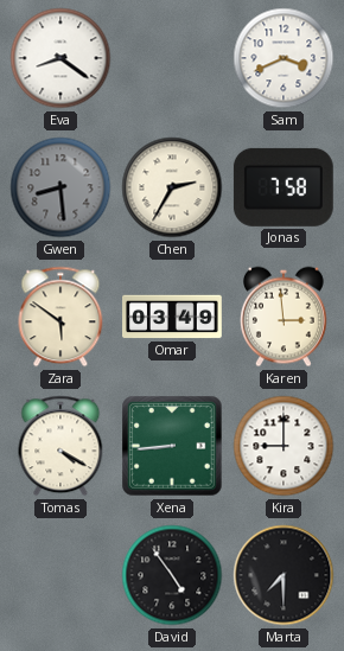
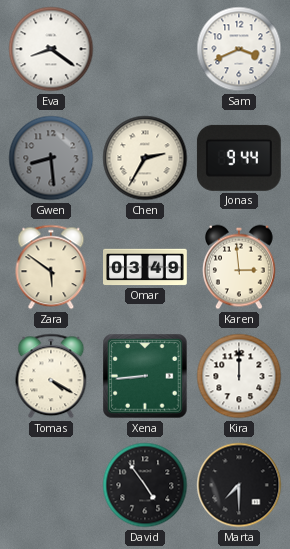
Jonas: 7:58 -> 9:44 (239, 158)
Kira: 9:00 -> 12:00 (239, 376)
